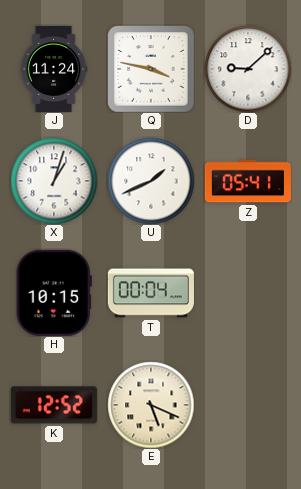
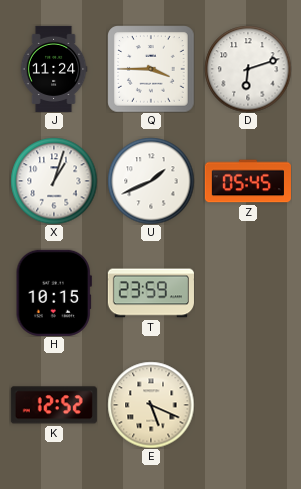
Q: 3:47 -> 3:45 (151, 69)
D: 9:08 -> 6:12 (248, 69)
Z: 05:41 -> 05:45 (248, 181)
T: 00:04 -> 23:59 (151, 293)
